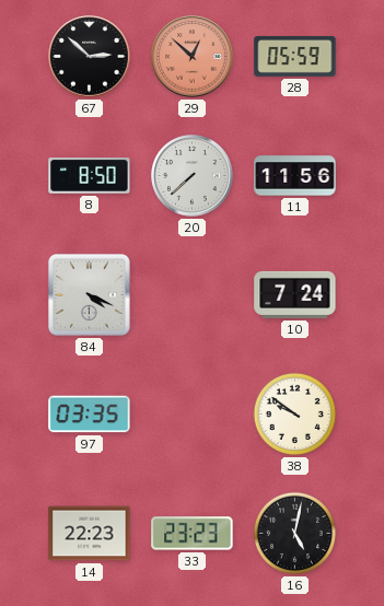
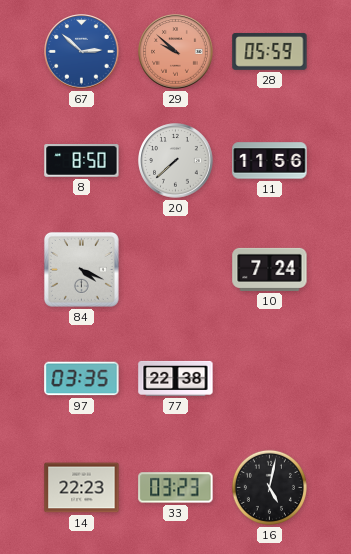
67 dial: black -> blue (82, 52)
29: 12:52 -> 9:52 (176, 52)
77: none -> 22:38 (176, 378)
38: 9:51 -> none (294, 413)
33: 23:23 -> 03:23 (176, 488)
